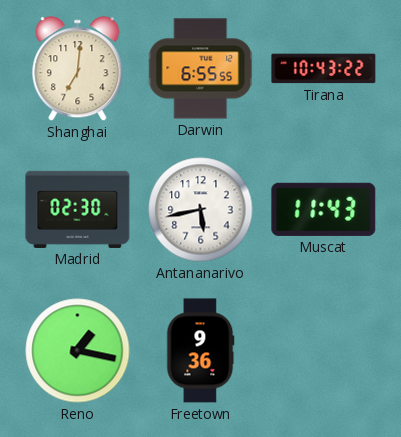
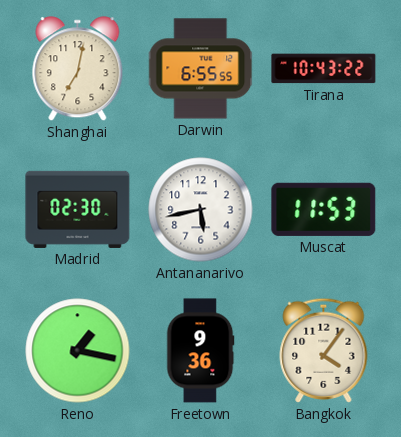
Shanghai: 7:01 -> 7:02 (78, 69)
Muscat: 11:43 -> 11:53 (324, 209)
Bangkok: none -> 4:06 (324, 350)
